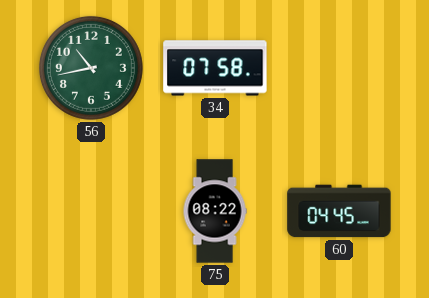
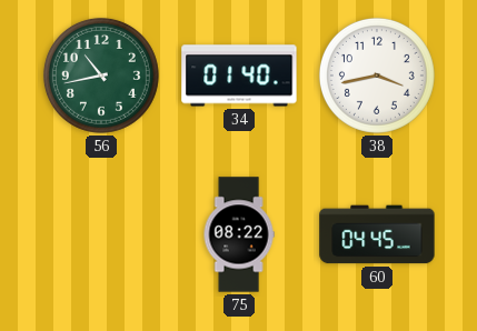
34: 07:58 -> 01:40 (239, 76)
38: none -> 3:43 (377, 76)
